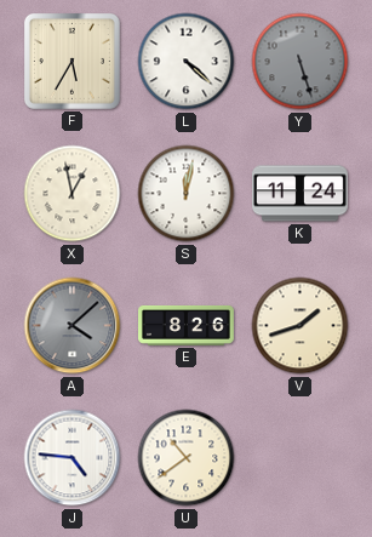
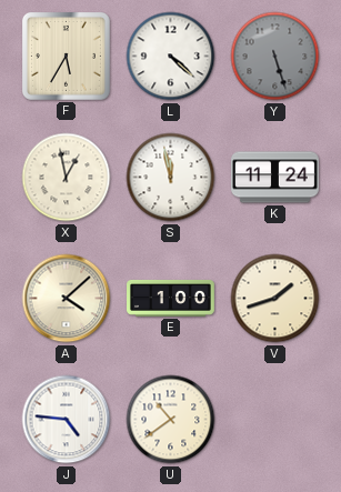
S: 12:02 -> 11:58 (171, 178)
A dial: grey -> cream (67, 299)
E: 8:26 -> 1:00 (171, 298)
